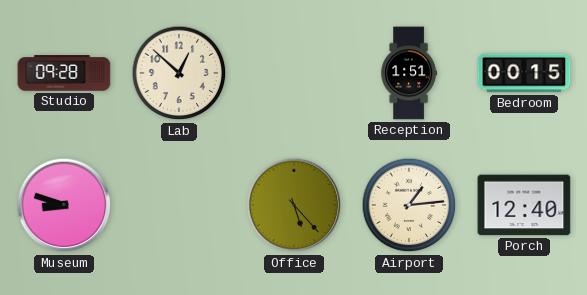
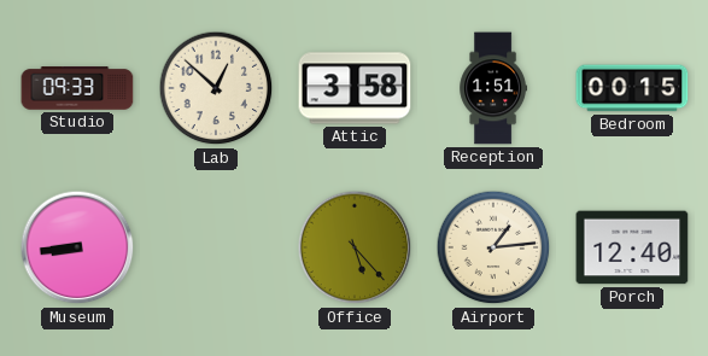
Studio: 09:28 -> 09:33 (77, 88)
Attic: none -> 3:58 (355, 88)
Museum: 8:48 -> 8:44 (77, 247)
